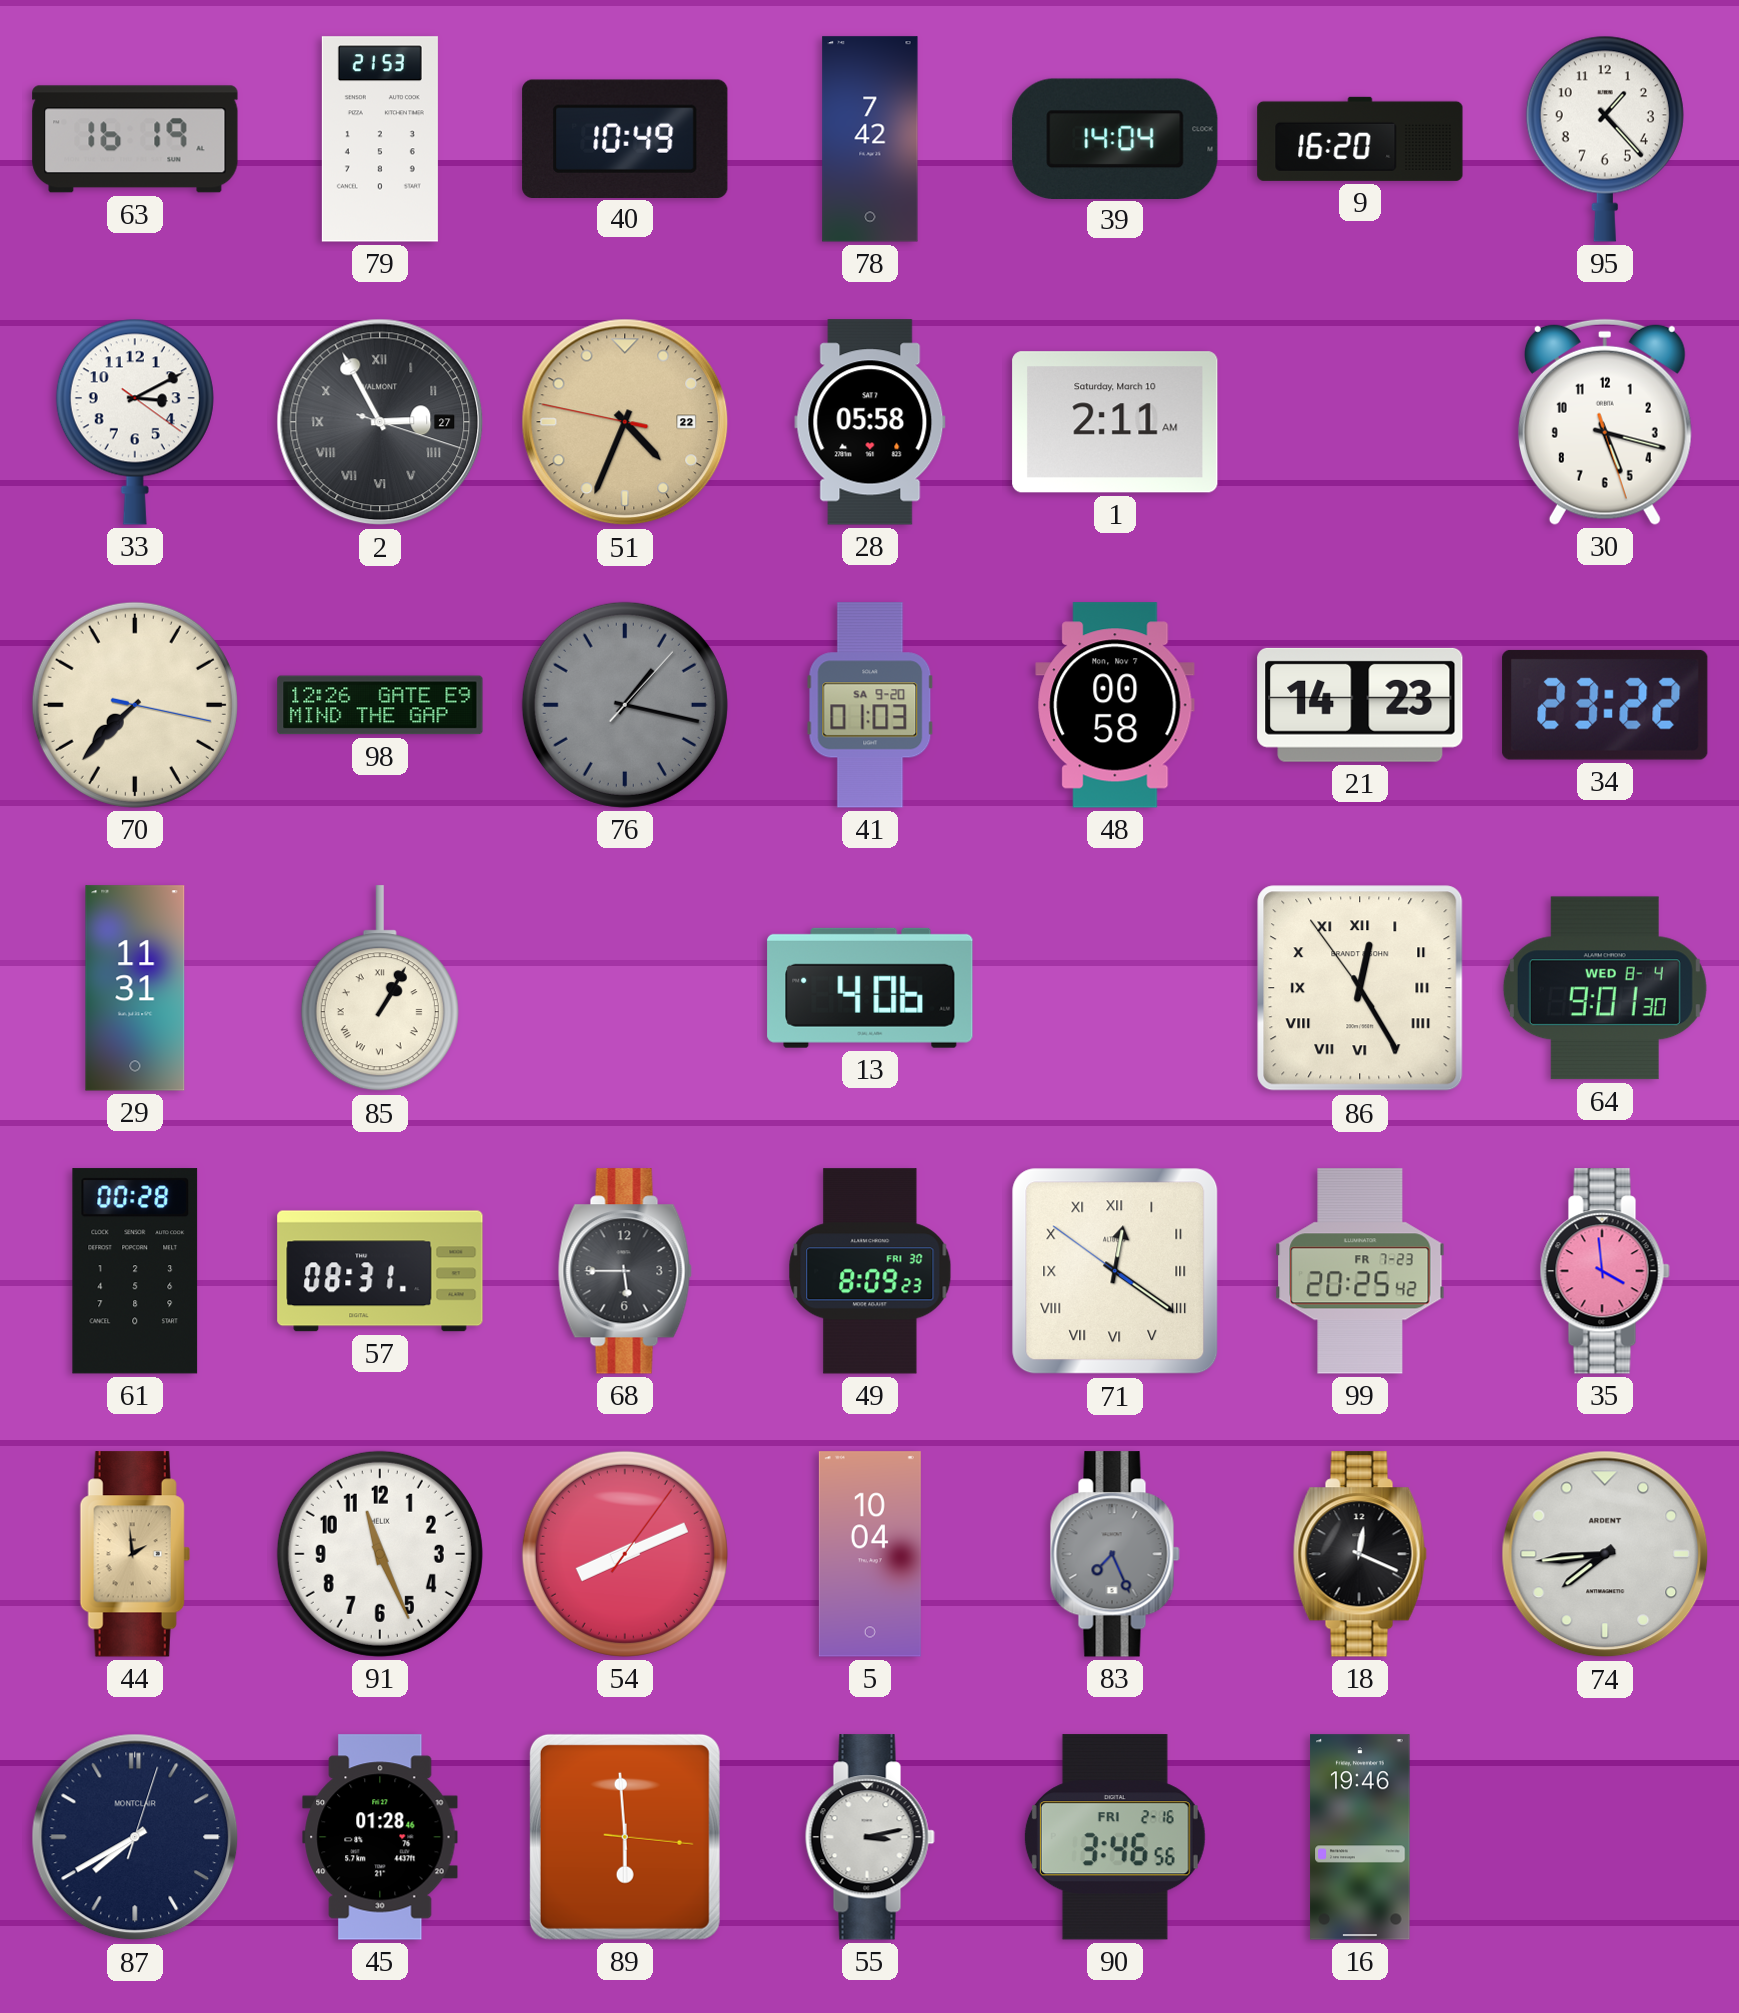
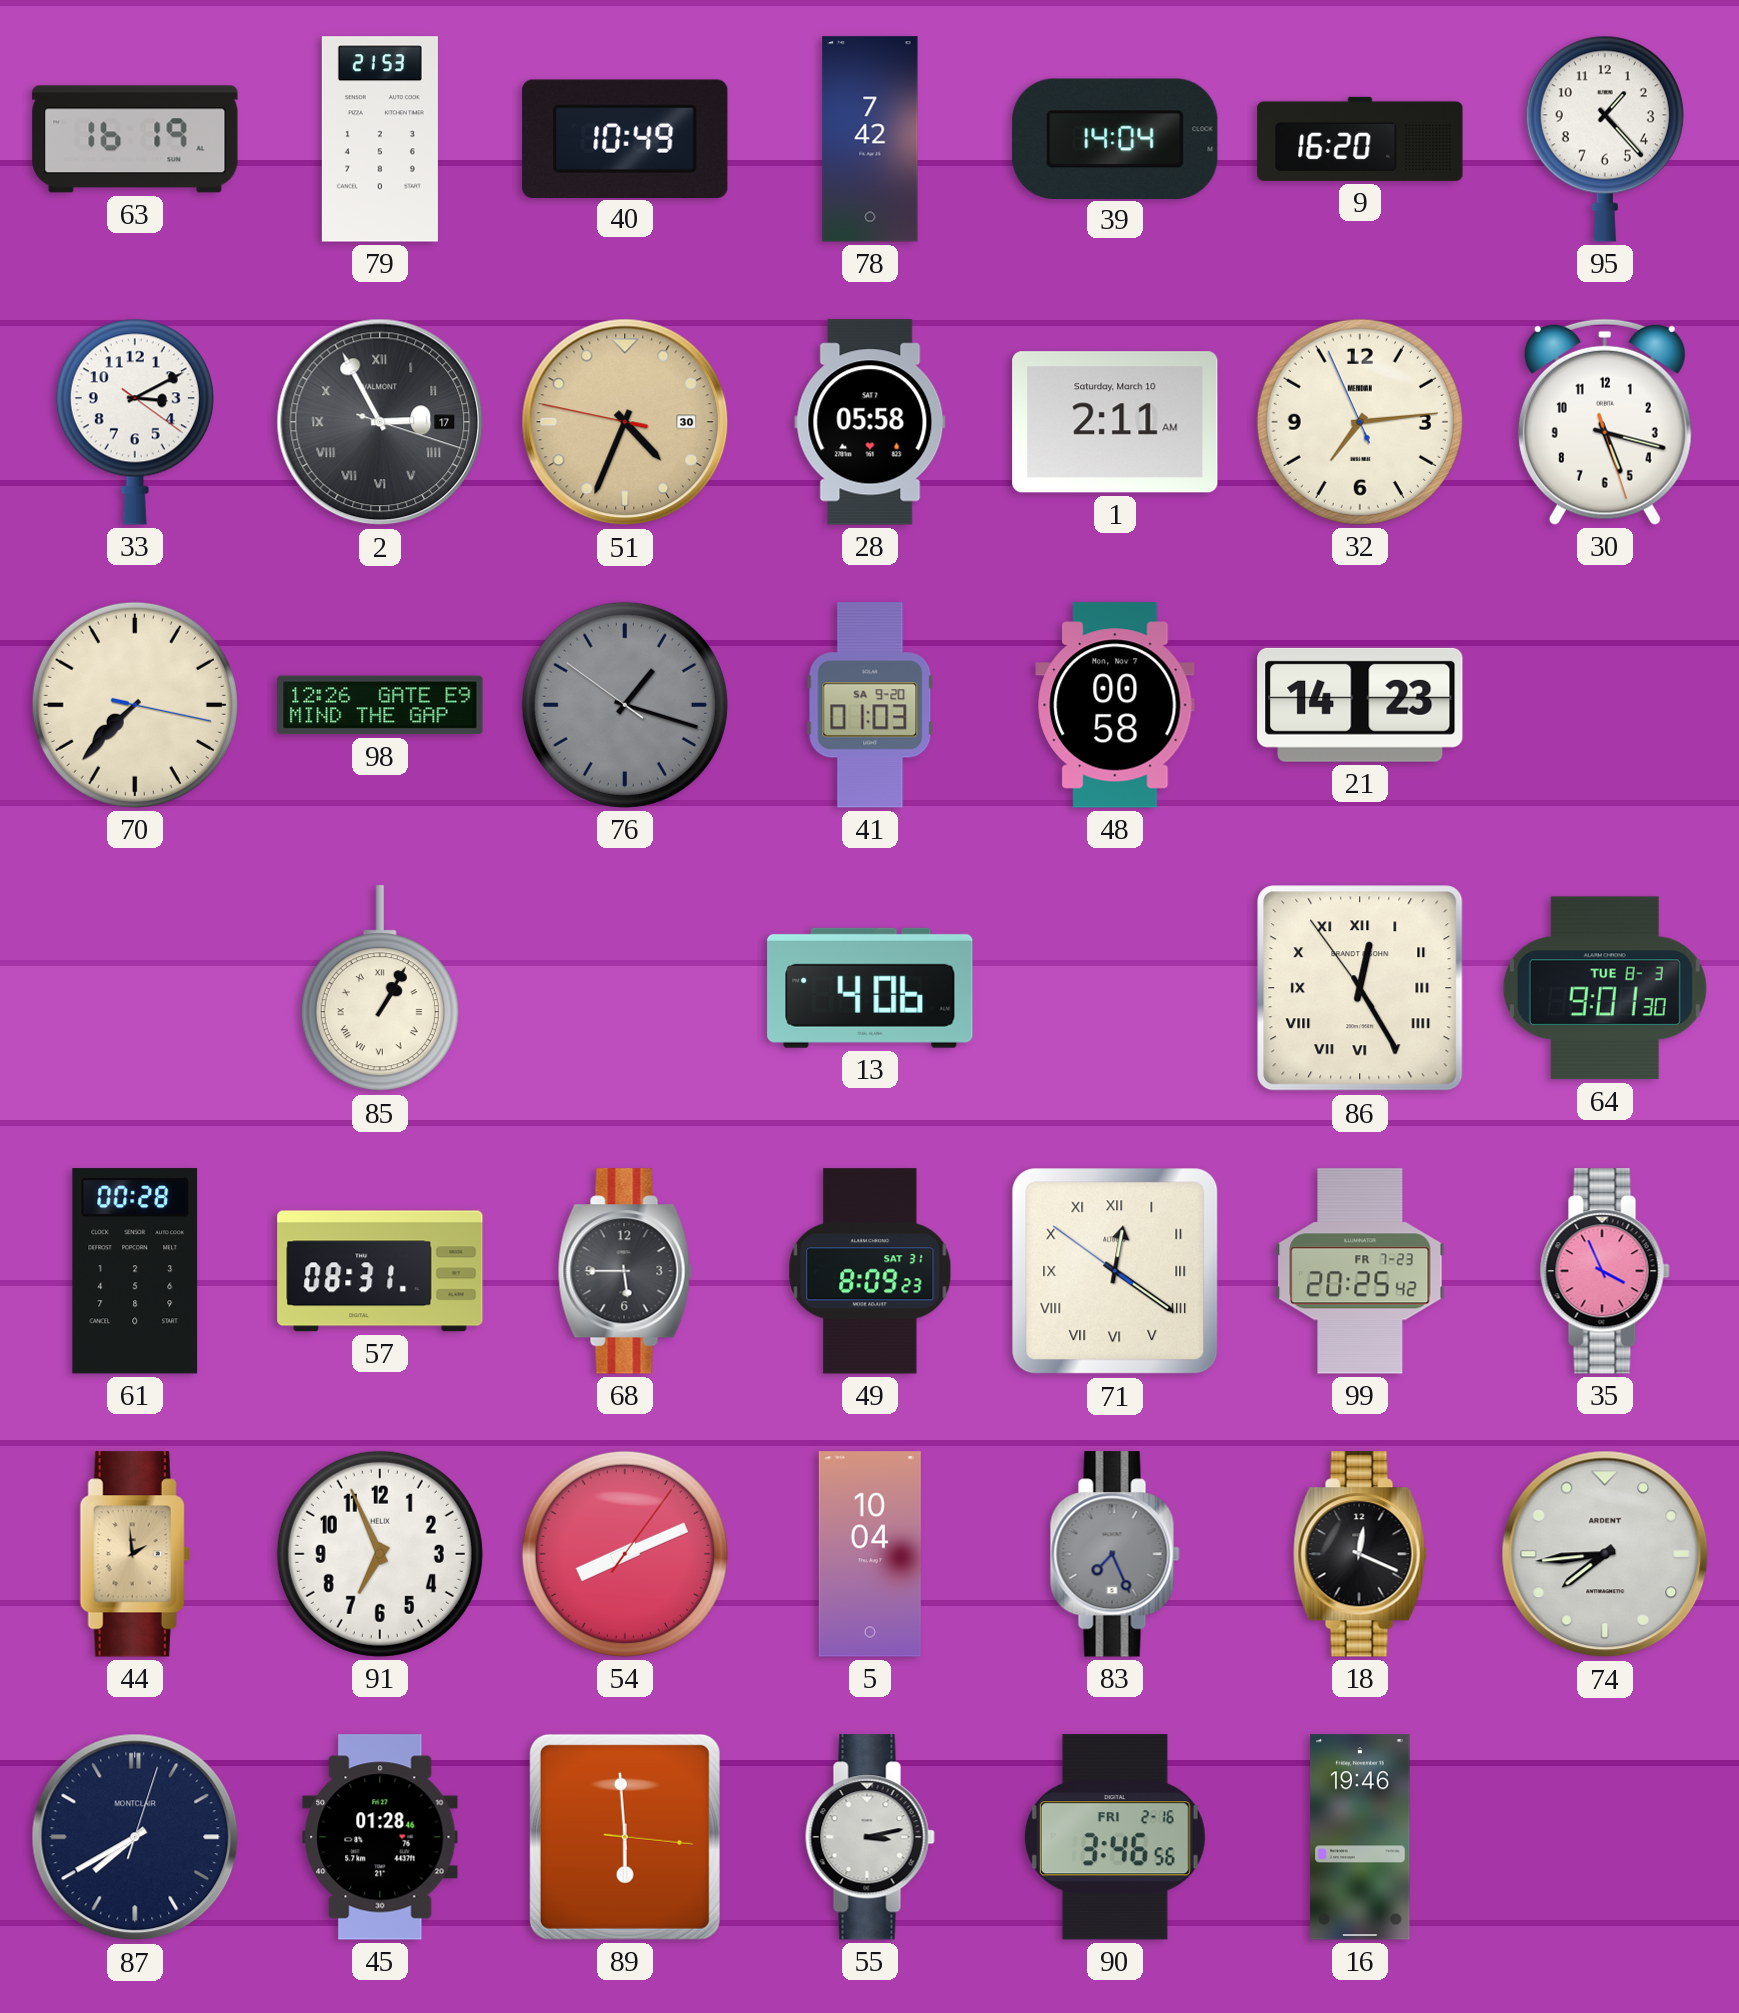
2 date: 27 -> 17 (380, 422)
51 date: 22 -> 30 (625, 422)
32: none -> 7:13 (1360, 422)
76: 1:17:07 -> 1:17:51 (625, 705)
34: 23:22 -> none (1605, 705)
29: 11:31 -> none (135, 988)
64 date: WED 8-4 -> TUE 8-3 (1605, 988)
49 date: FRI 30 -> SAT 31 (870, 1271)
35: 3:59 -> 3:56 (1605, 1271)
91: 11:26 -> 6:56 (380, 1554)
